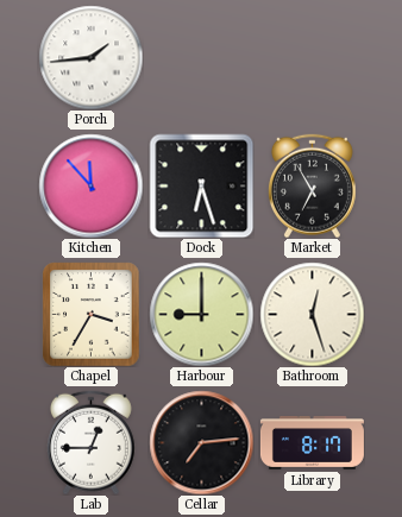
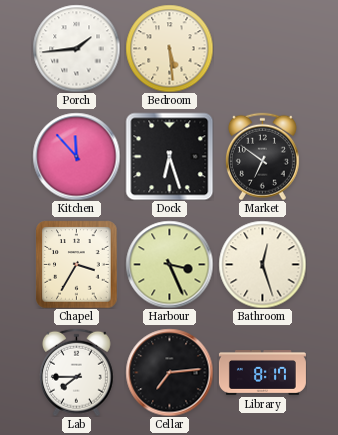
Bedroom: none -> 5:29 (169, 48)
Market: 6:55 -> 6:51 (262, 156)
Harbour: 9:00 -> 3:26 (169, 264)
Lab: 12:45 -> 7:45 (76, 372)
